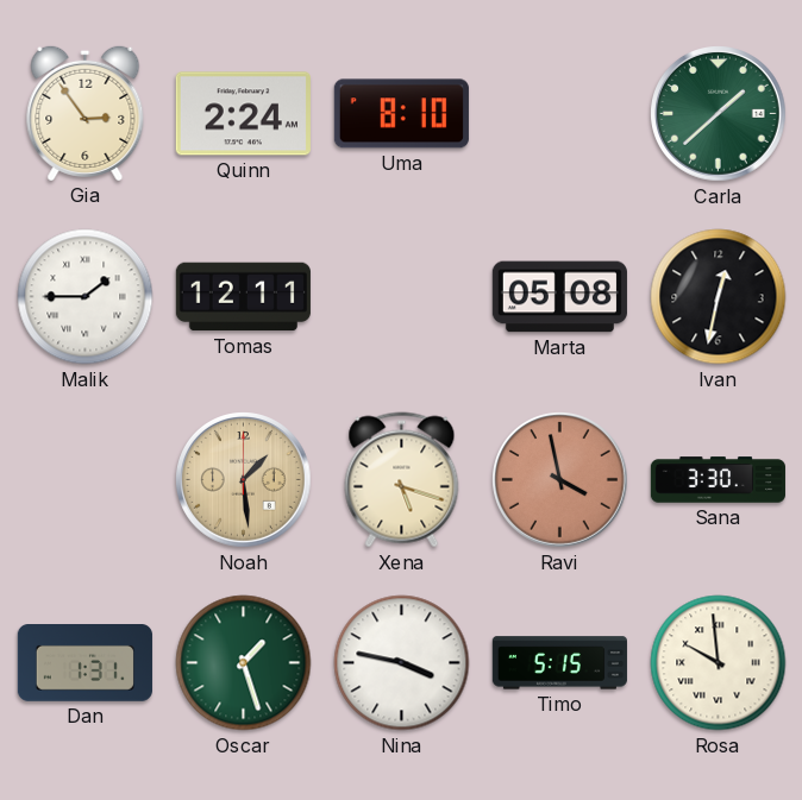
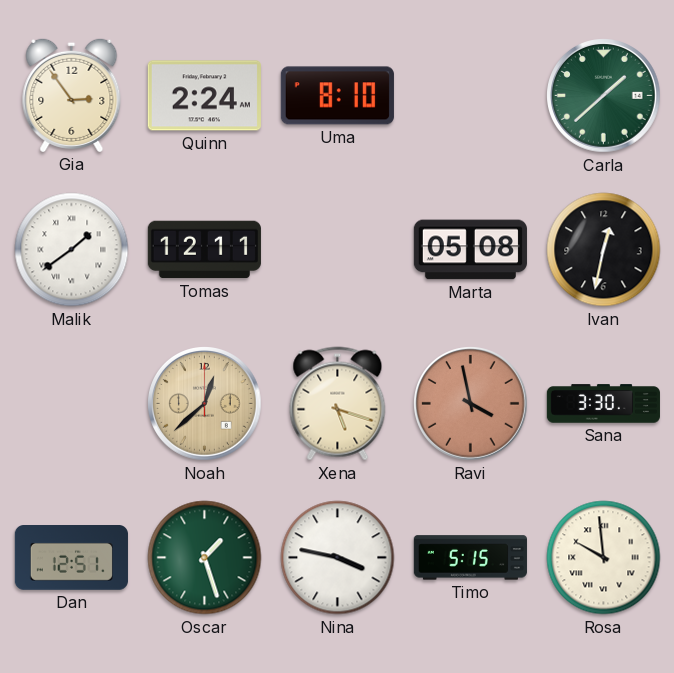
Malik: 1:45 -> 1:39 (72, 250)
Noah: 1:29 -> 12:38 (205, 404)
Dan: 1:31 -> 12:51 (71, 558)
